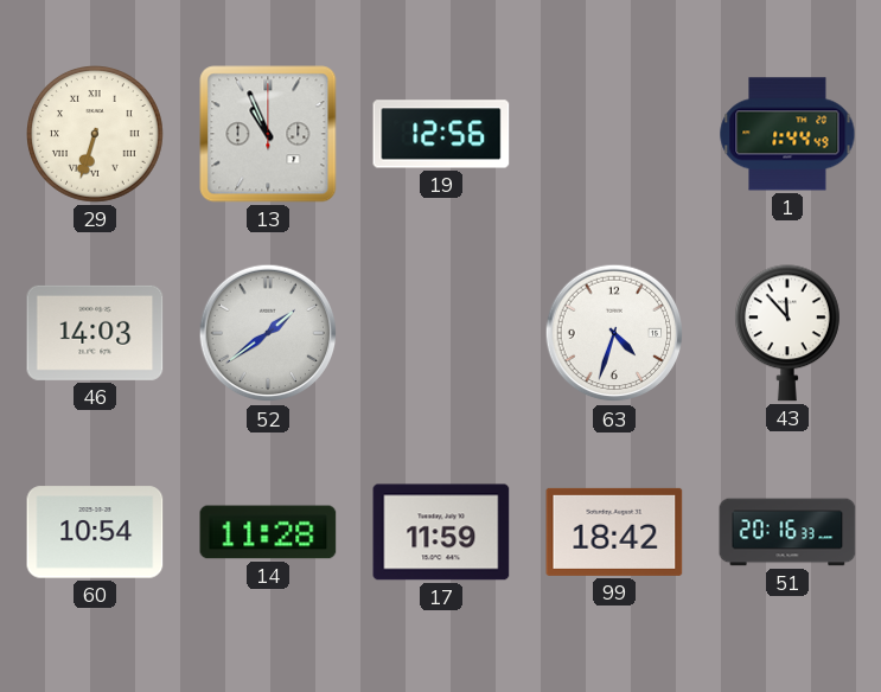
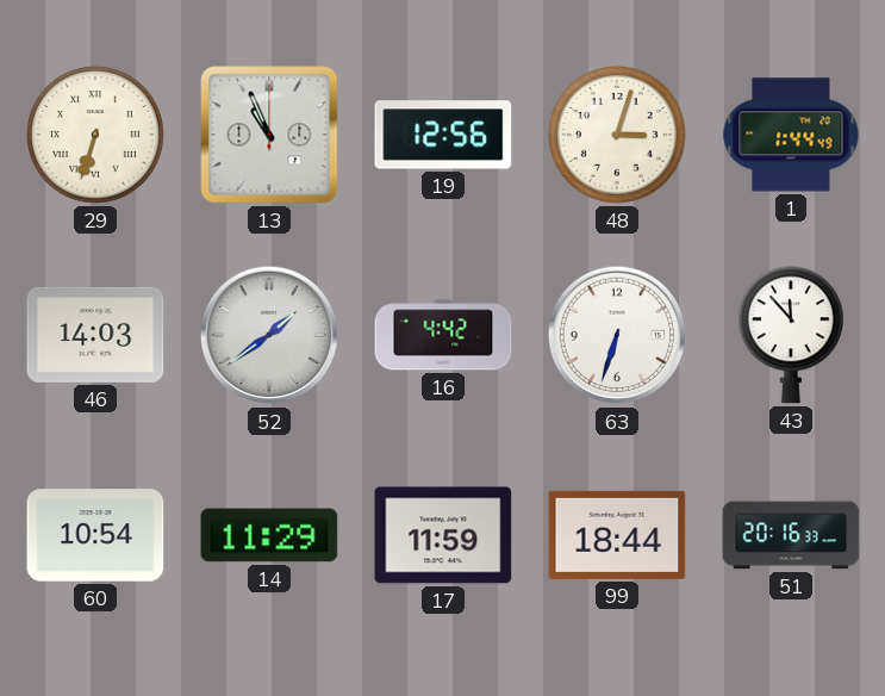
48: none -> 3:03 (618, 136)
16: none -> 4:42 (443, 335)
63: 4:33 -> 6:33 (617, 335)
14: 11:28 -> 11:29 (269, 535)
99: 18:42 -> 18:44 (617, 535)
